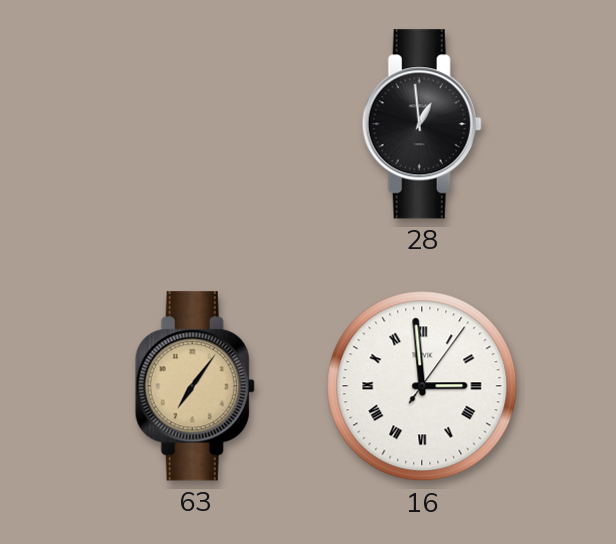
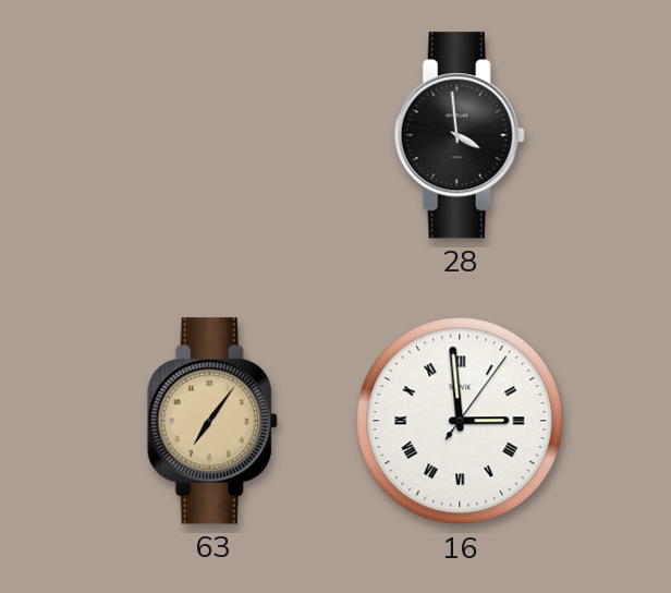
28: 12:59 -> 3:59 (460, 135)
